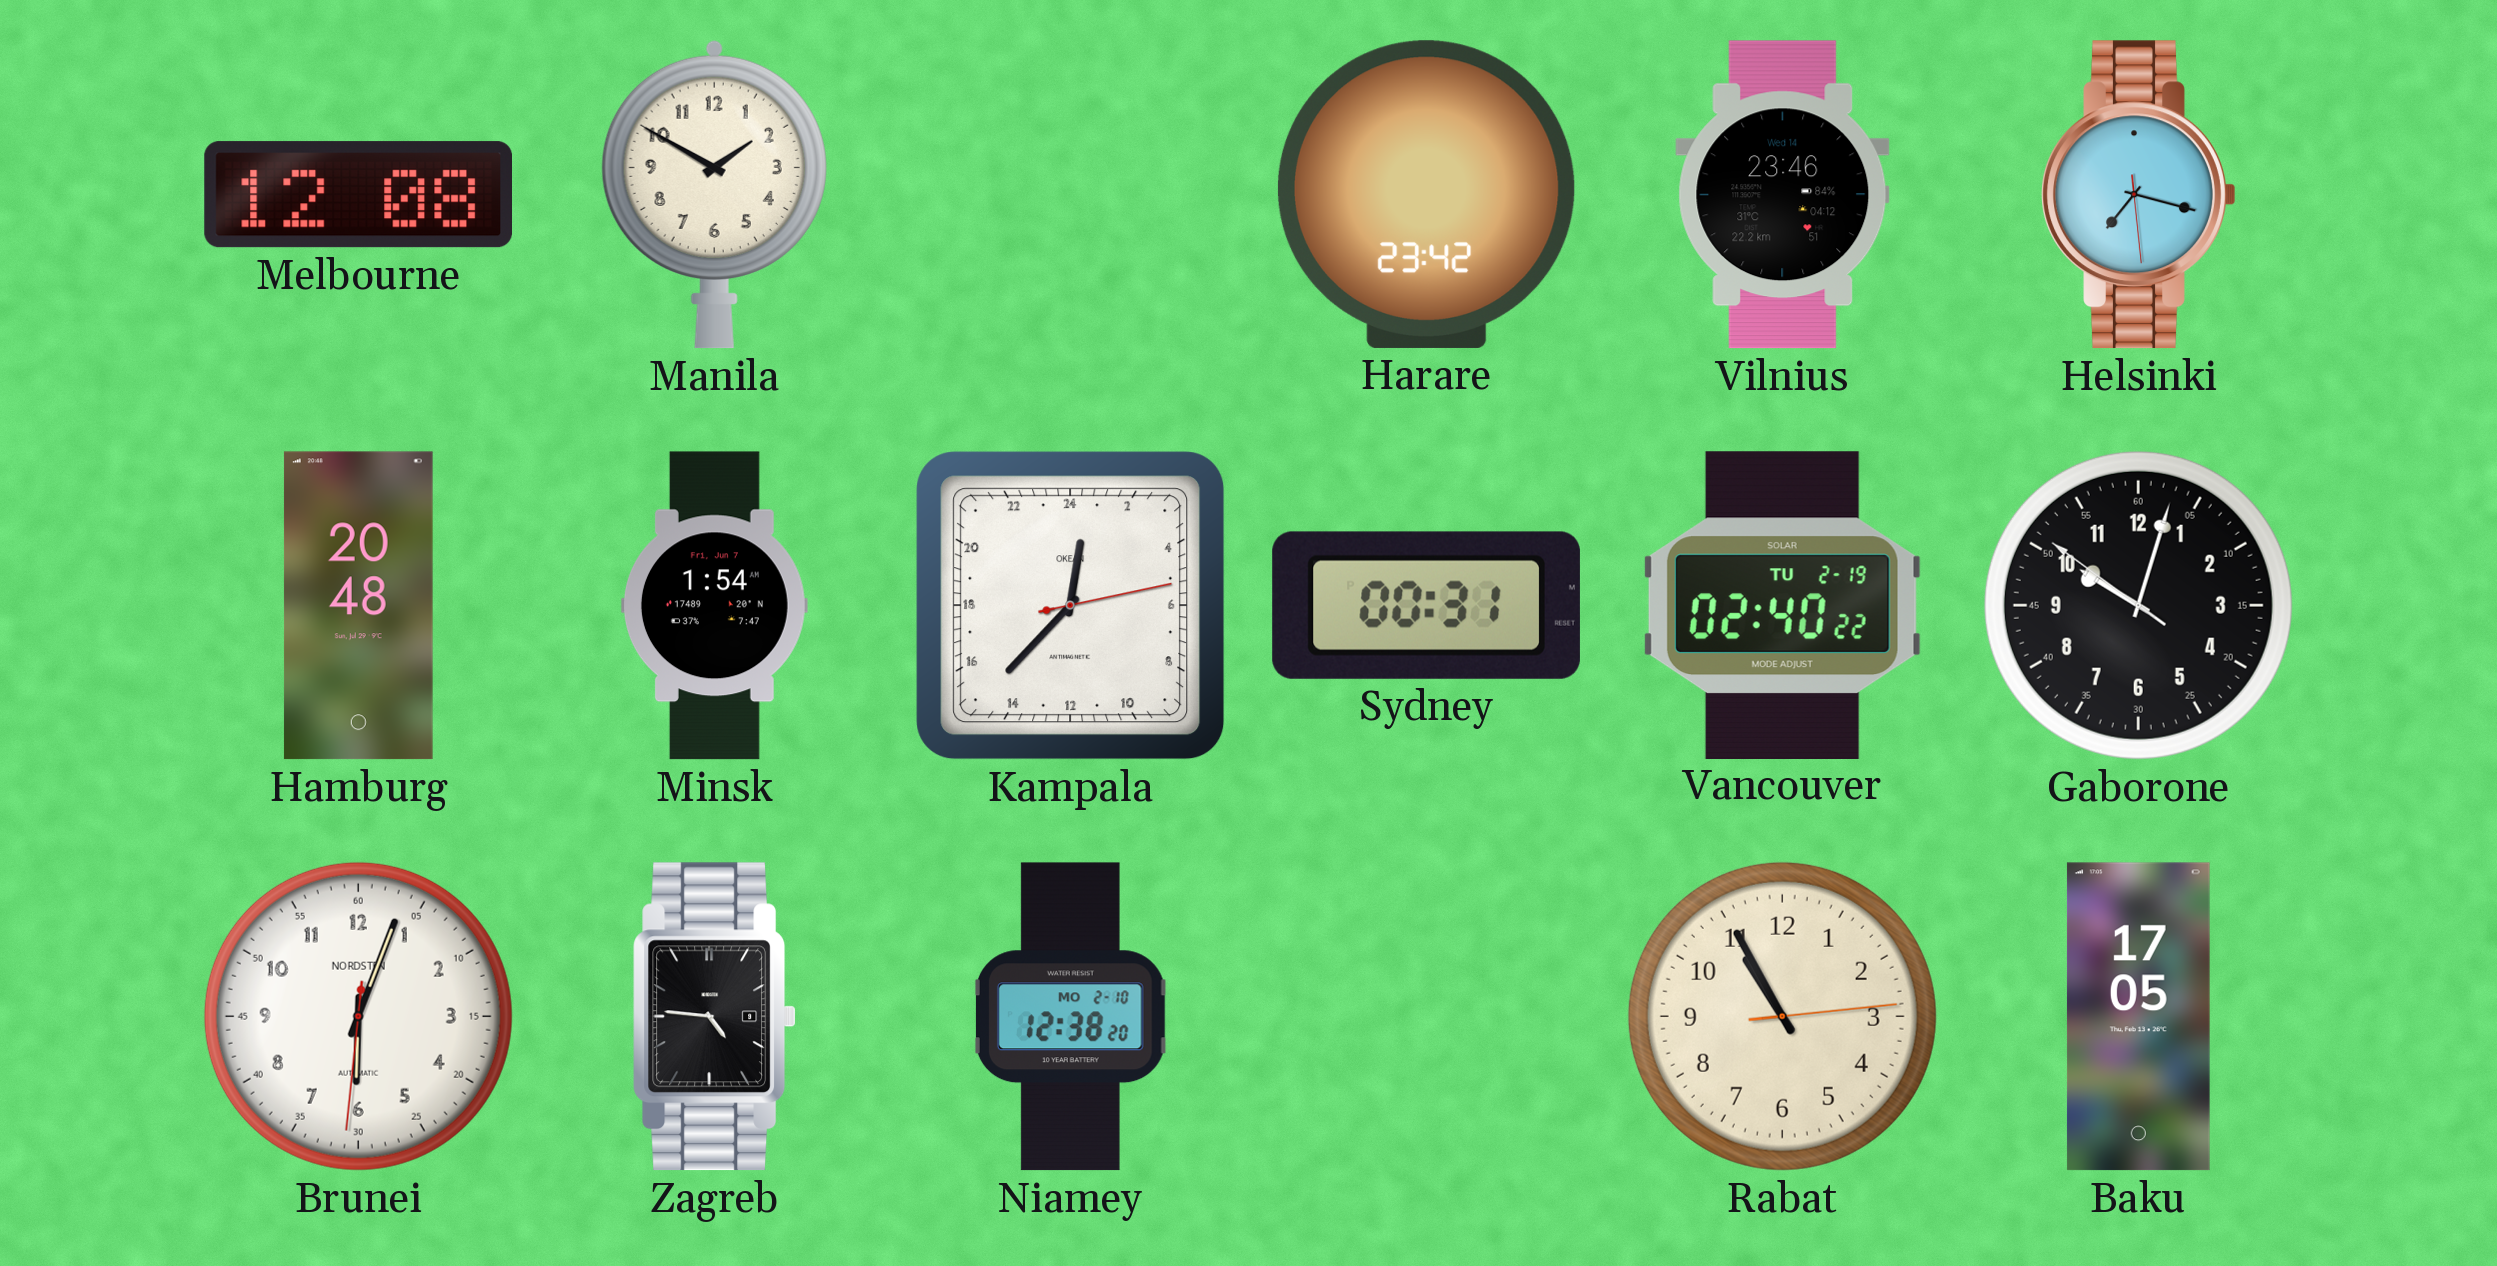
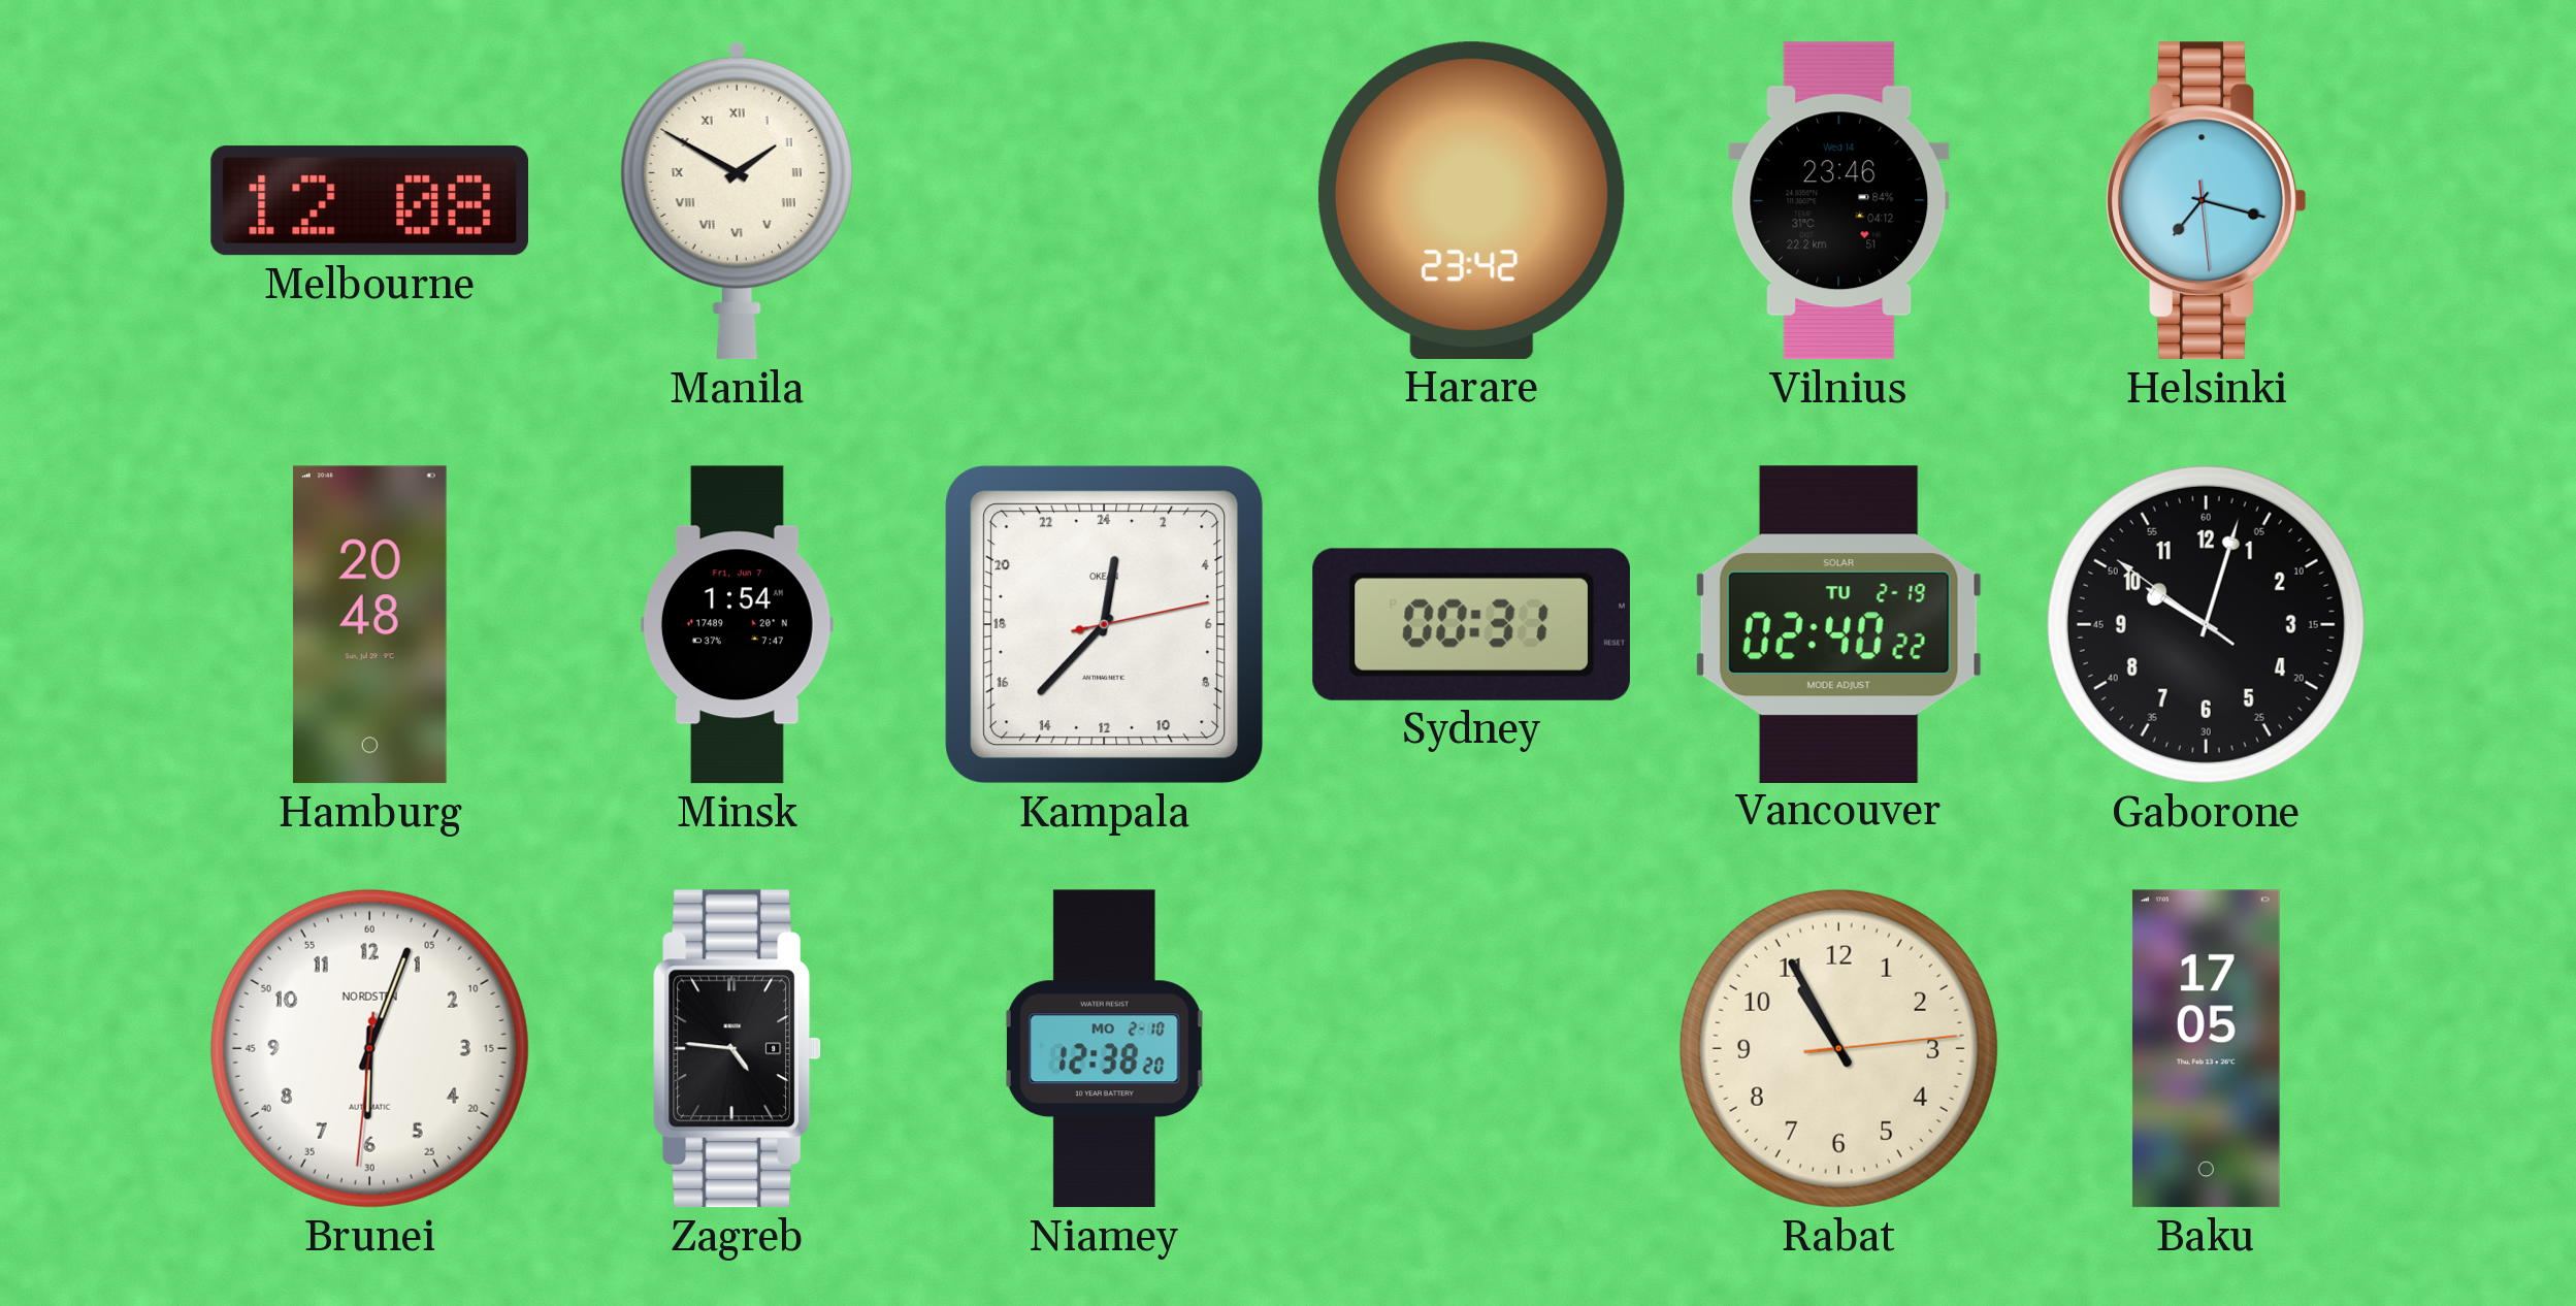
Manila numerals: Arabic -> Roman (737, 200)
